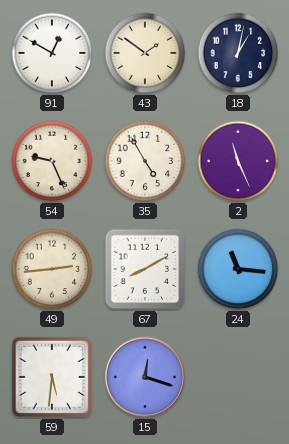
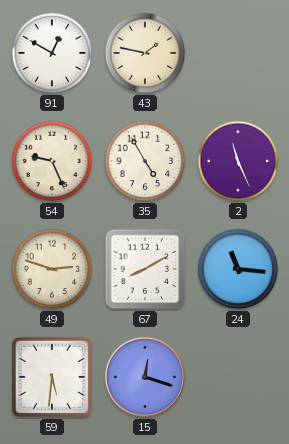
43: 1:51 -> 1:47 (145, 53)
18: 1:02 -> none (238, 53)
49: 2:44 -> 2:48 (52, 269)
